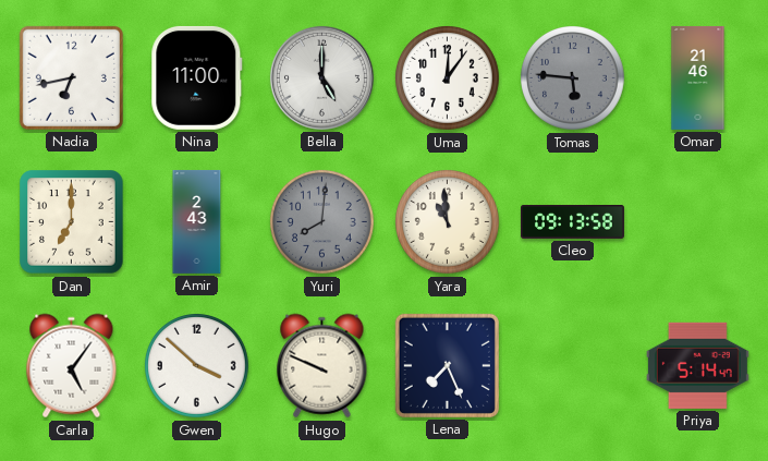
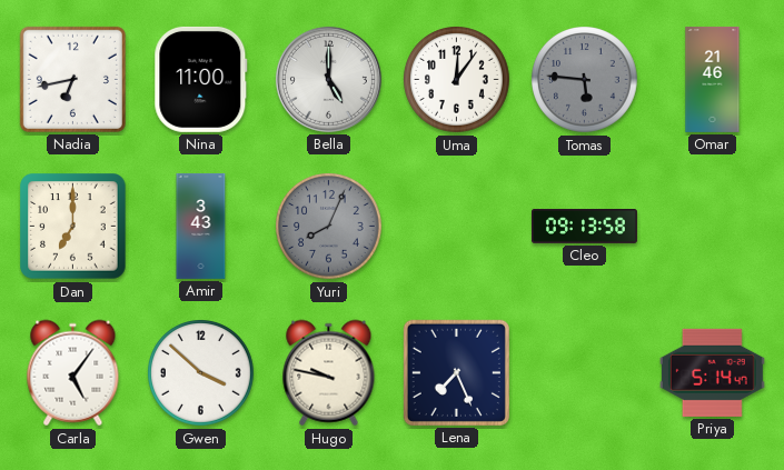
Amir: 2:43 -> 3:43 (201, 226)
Yuri: 8:01 -> 8:04 (329, 227)
Yara: 10:59 -> none (448, 222)
Hugo: 9:49 -> 9:47 (329, 373)
